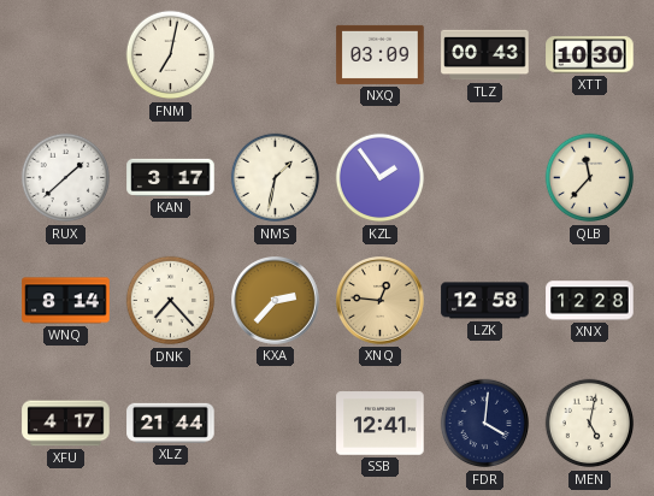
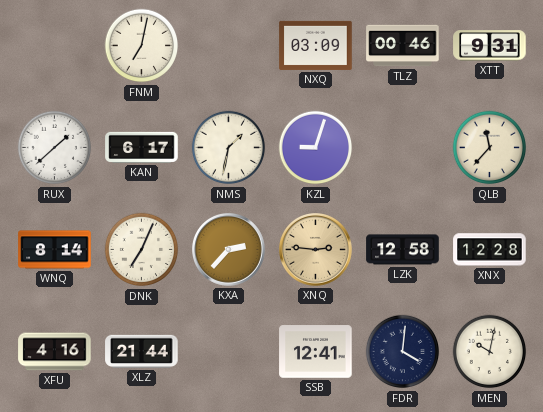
TLZ: 00:43 -> 00:46 (403, 46)
XTT: 10:30 -> 9:31 (490, 46)
KAN: 3:17 -> 6:17 (142, 147)
KZL: 1:54 -> 9:03 (316, 148)
DNK: 7:23 -> 7:04 (142, 250)
XNQ: 12:46 -> 2:46 (316, 250)
XFU: 4:17 -> 4:16 (55, 352)
MEN: 5:02 -> 10:02 (490, 352)
